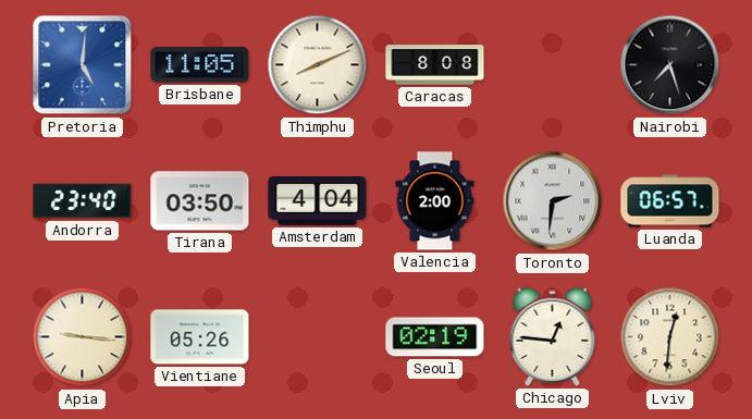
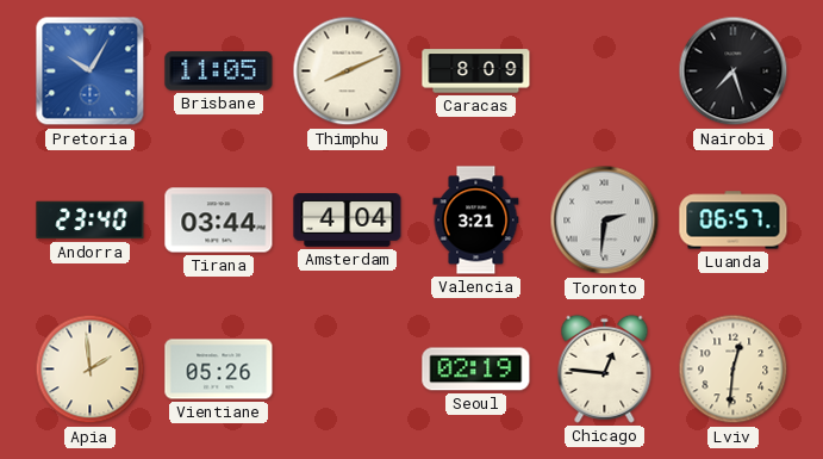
Pretoria: 5:01 -> 10:05 (91, 72)
Caracas: 8:08 -> 8:09 (476, 72)
Tirana: 03:50 -> 03:44 (219, 221)
Valencia: 2:00 -> 3:21 (476, 221)
Apia: 9:16 -> 1:59 (91, 370)
